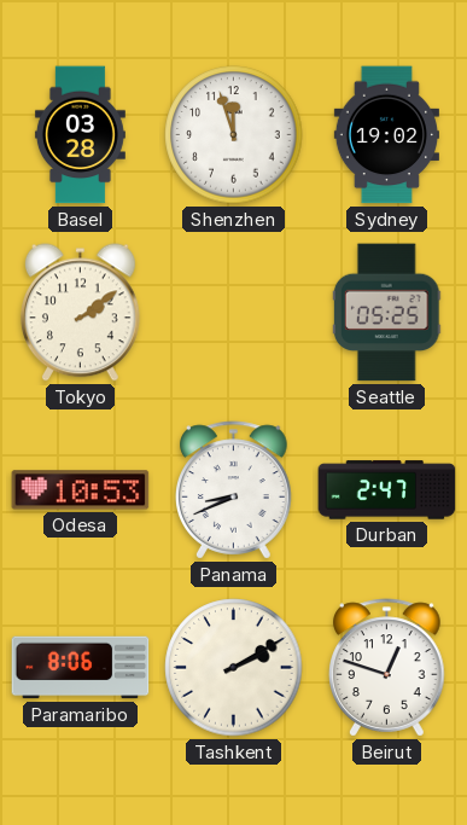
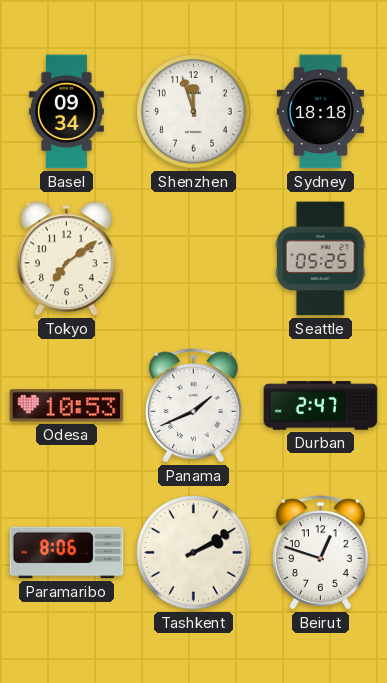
Basel: 03:28 -> 09:34 (66, 112)
Sydney: 19:02 -> 18:18 (320, 112)
Tokyo: 2:09 -> 7:09 (67, 259)
Panama: 8:41 -> 1:41 (194, 406)
